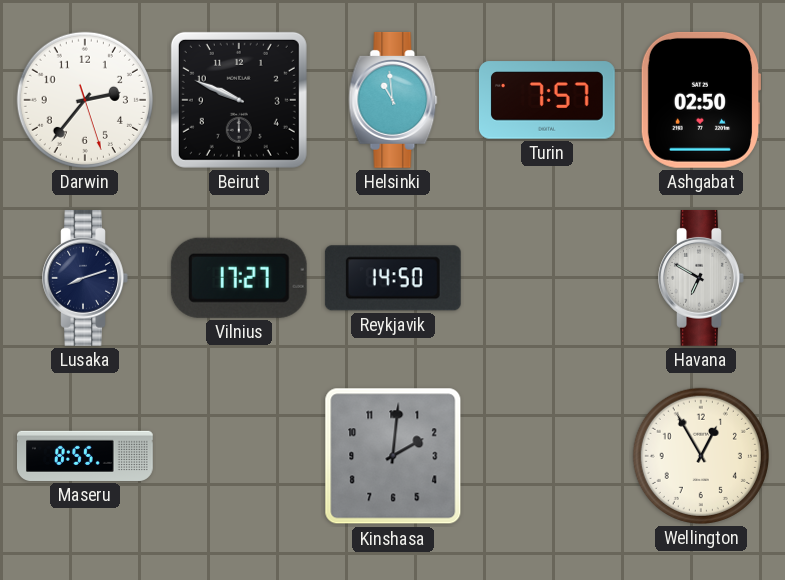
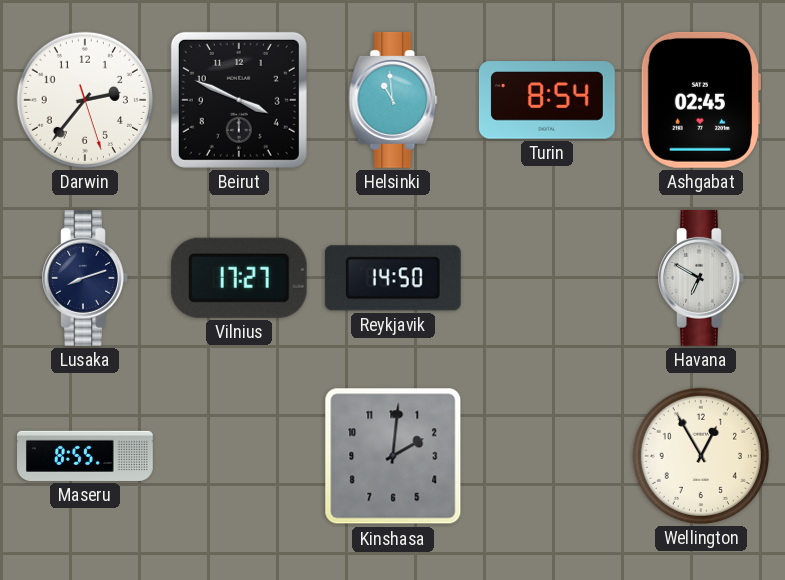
Beirut: 9:49 -> 3:49 (239, 100)
Turin: 7:57 -> 8:54 (547, 100)
Ashgabat: 02:50 -> 02:45 (701, 100)
